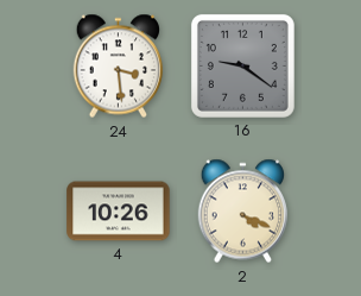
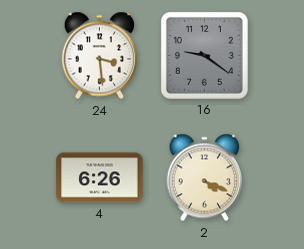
4: 10:26 -> 6:26 (100, 178)
